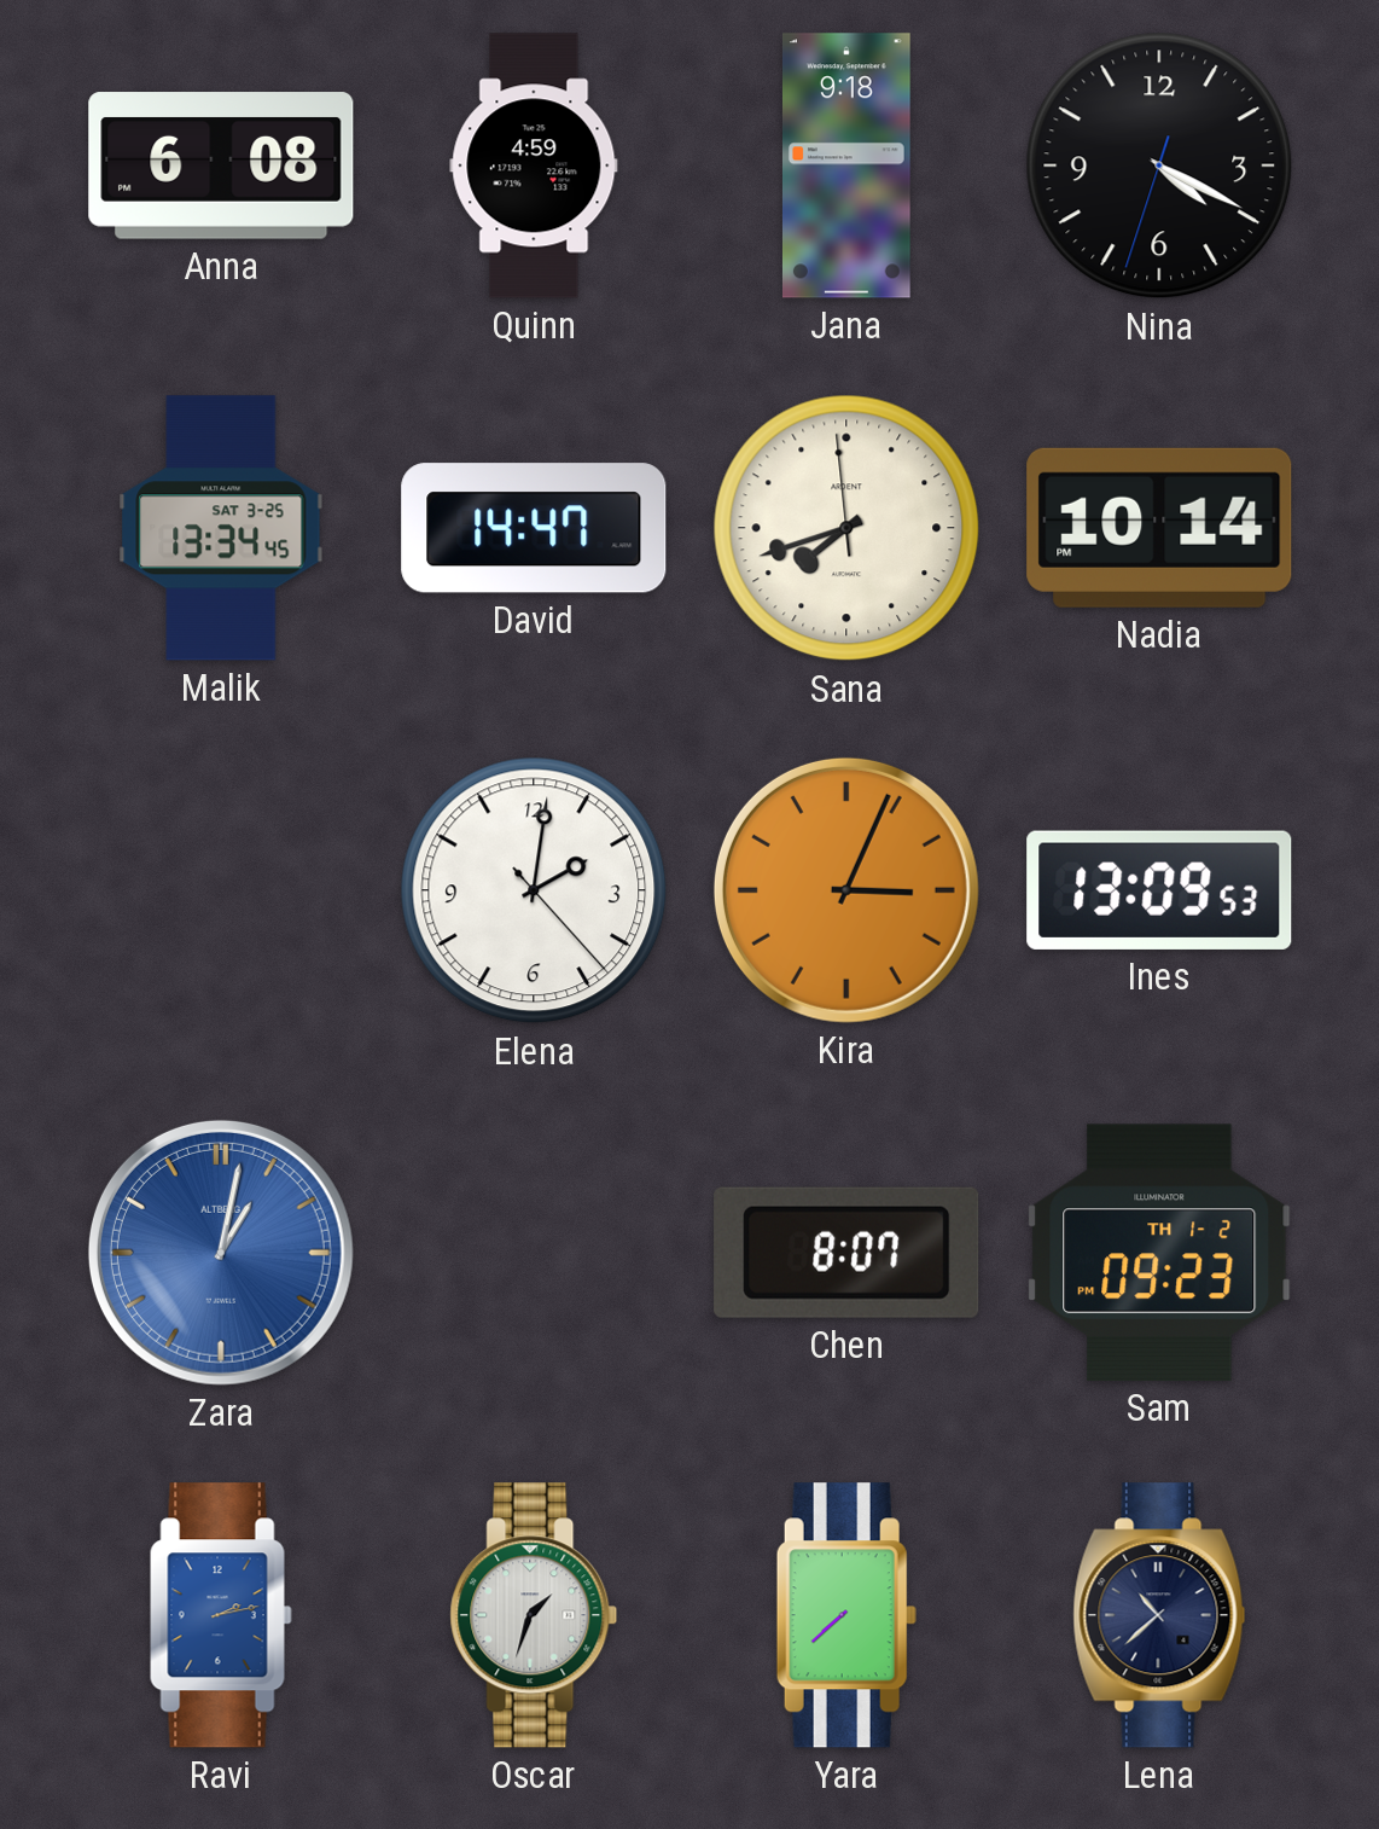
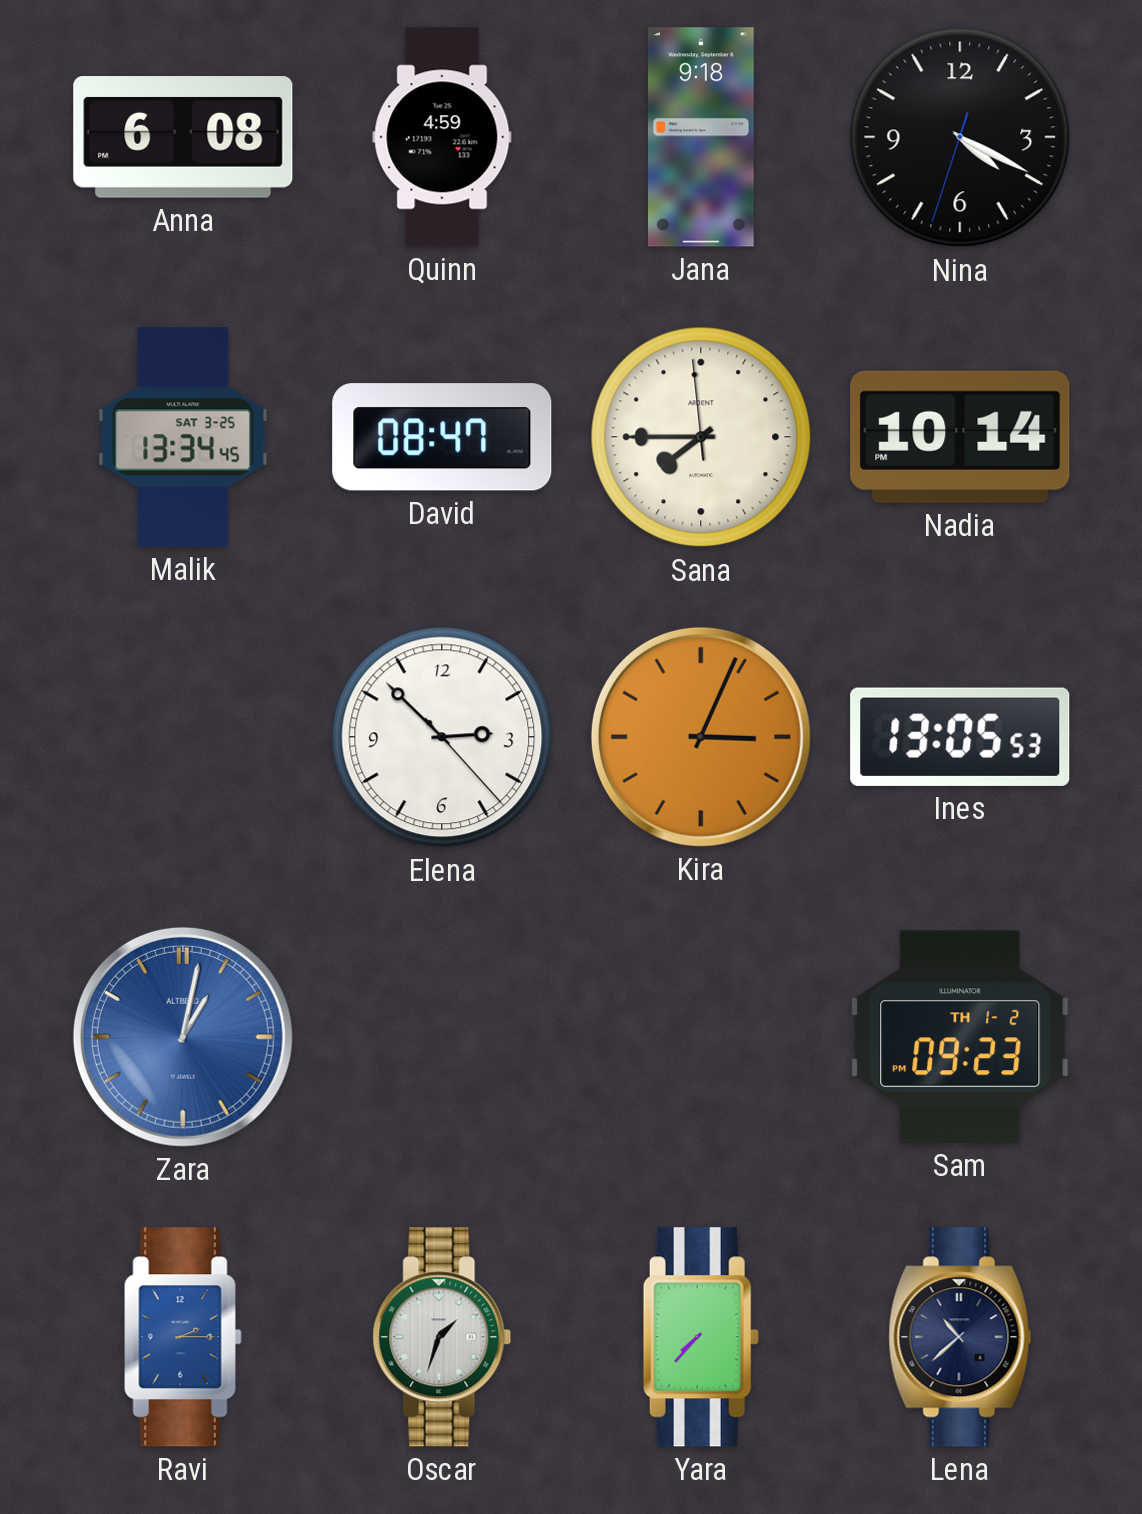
David: 14:47 -> 08:47 (442, 437)
Sana: 7:41 -> 7:44 (701, 437)
Elena: 2:01 -> 2:52 (442, 737)
Ines: 13:09 -> 13:05 (960, 737)
Chen: 8:07 -> none (846, 1253)
Ravi: 2:13 -> 2:15 (183, 1337)
Yara: 7:38 -> 7:37 (701, 1337)
